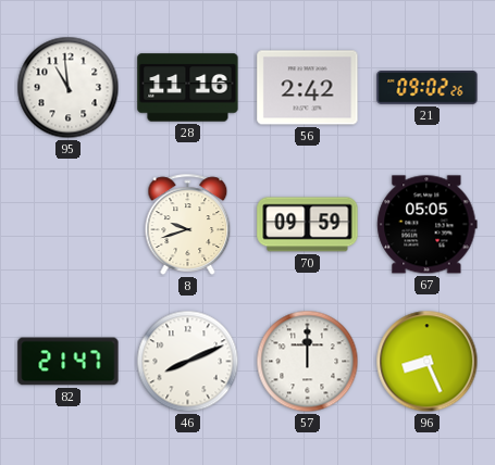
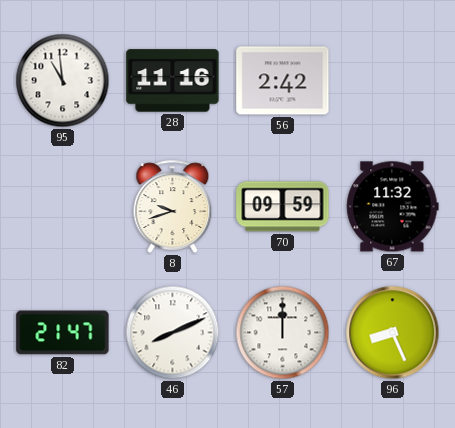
21: 09:02 -> none (428, 88)
67: 05:05 -> 11:32 (393, 207)
